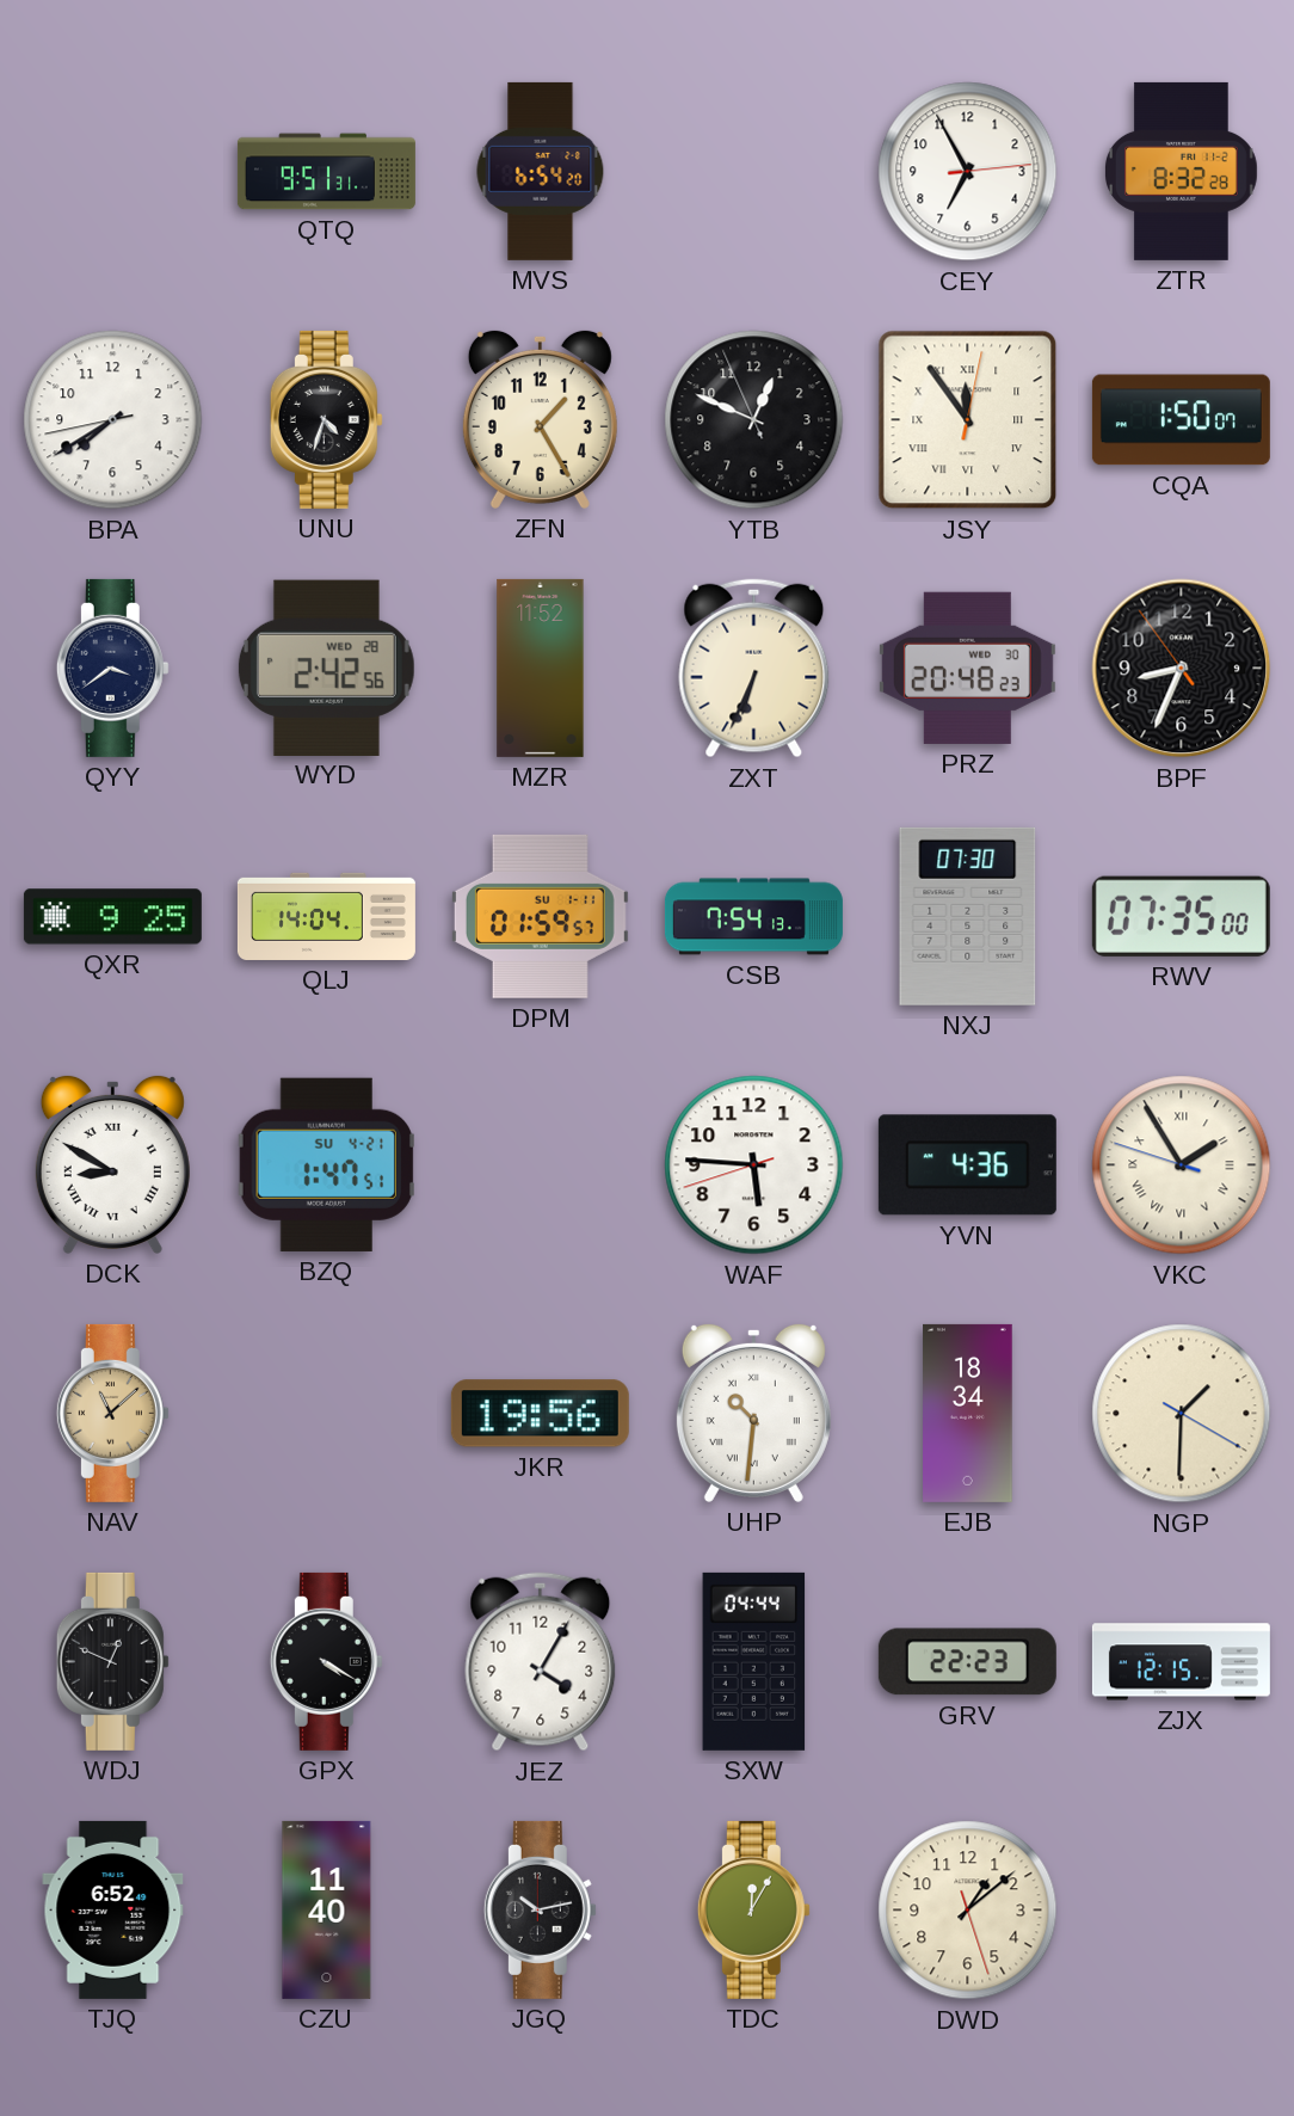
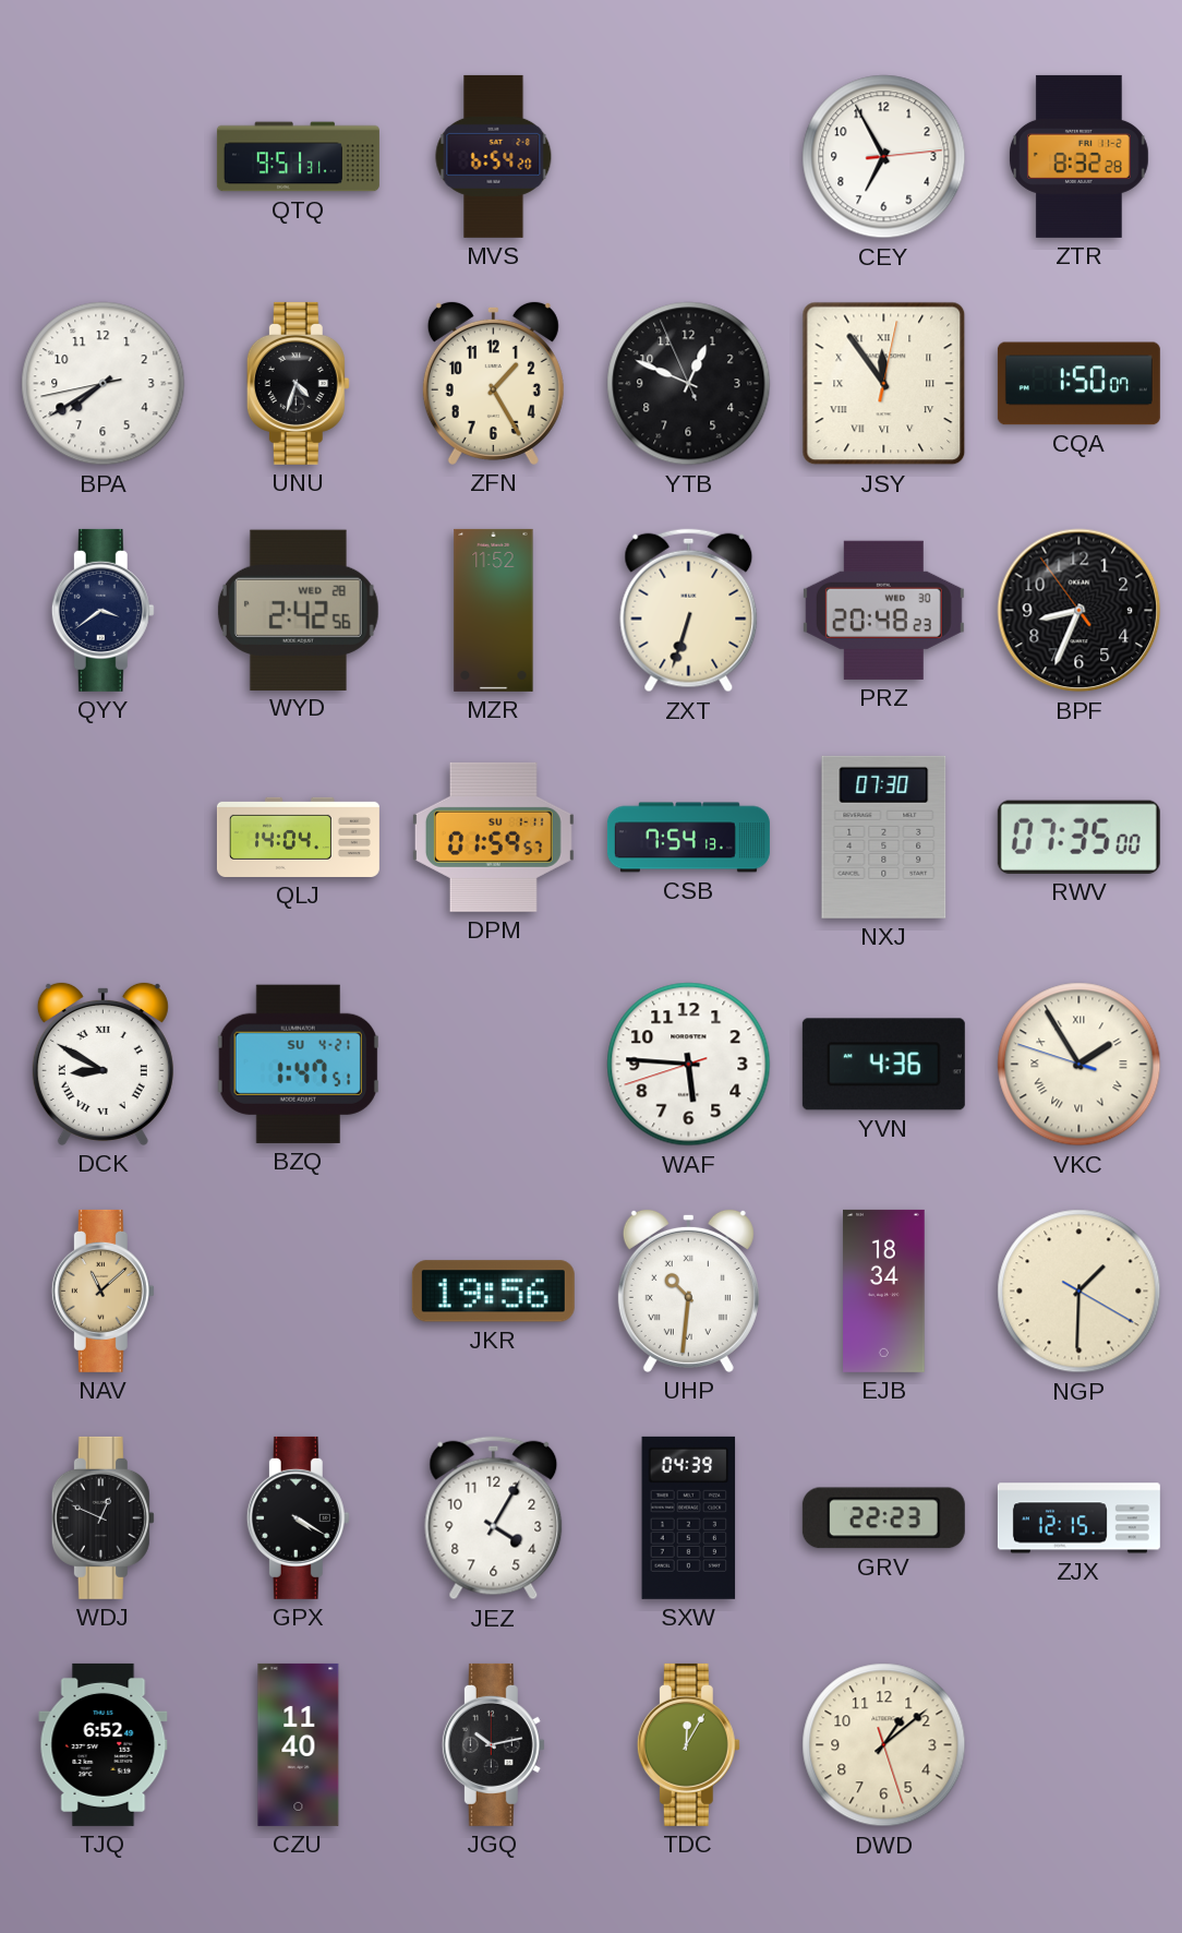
ZXT: 6:34 -> 6:33 (689, 611)
QXR: 9:25 -> none (112, 917)
SXW: 04:44 -> 04:39 (689, 1517)
